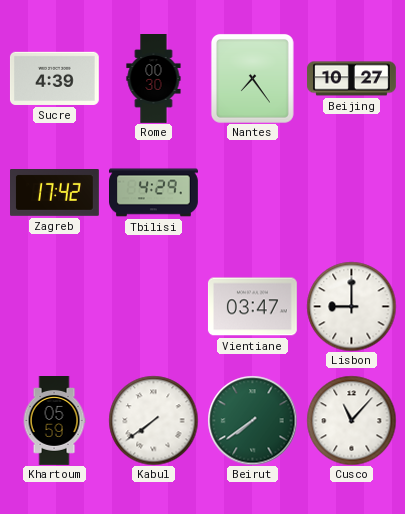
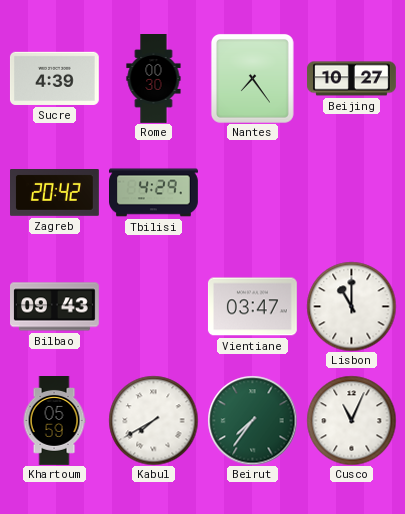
Zagreb: 17:42 -> 20:42 (55, 193)
Bilbao: none -> 09:43 (55, 307)
Lisbon: 9:00 -> 11:00 (351, 306)
Kabul: 7:39 -> 7:40 (153, 420)
Beirut: 7:39 -> 7:36 (252, 420)
Cusco: 11:07 -> 11:04 (351, 420)
